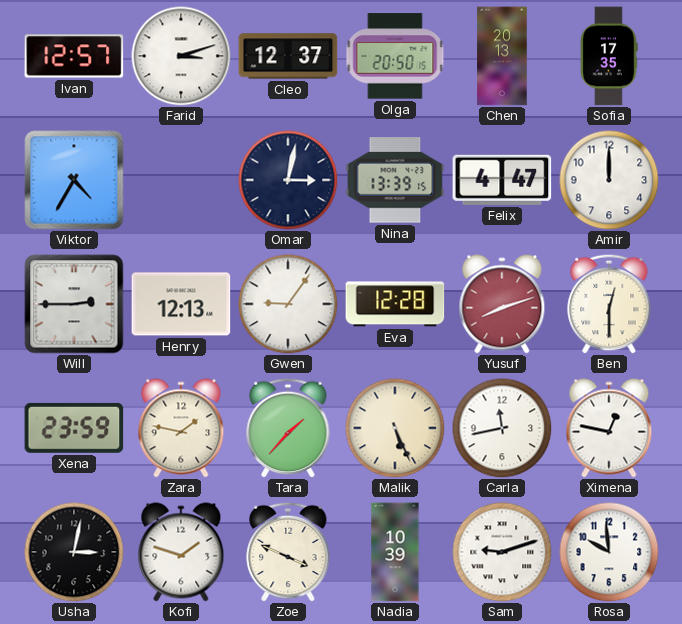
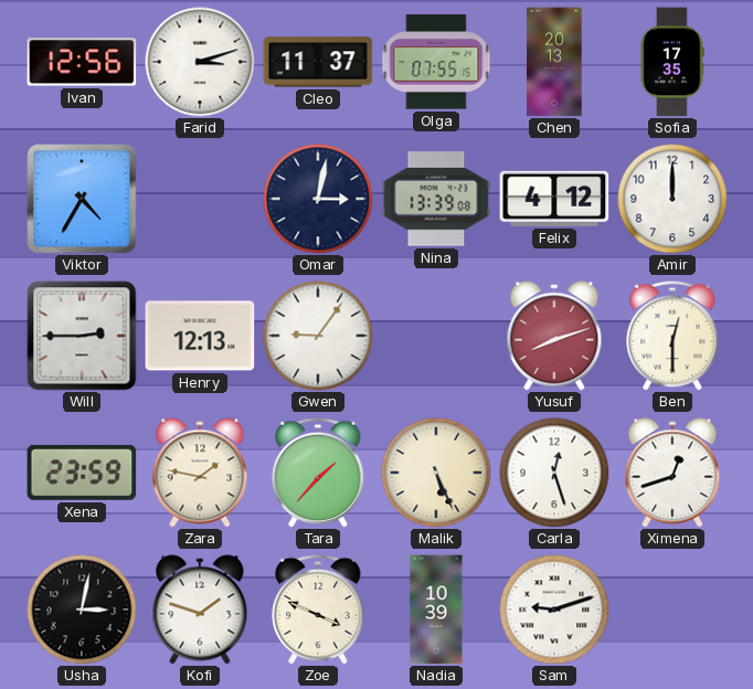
Ivan: 12:57 -> 12:56 (82, 62)
Cleo: 12:37 -> 11:37 (318, 62)
Olga: 20:50 -> 07:55 (436, 62)
Nina: 13:39:15 -> 13:39:08 (436, 199)
Felix: 4:47 -> 4:12 (554, 199)
Eva: 12:28 -> none (395, 304)
Carla: 11:43 -> 12:27 (554, 473)
Ximena: 12:47 -> 12:42 (672, 473)
Rosa: 9:59 -> none (609, 552)
